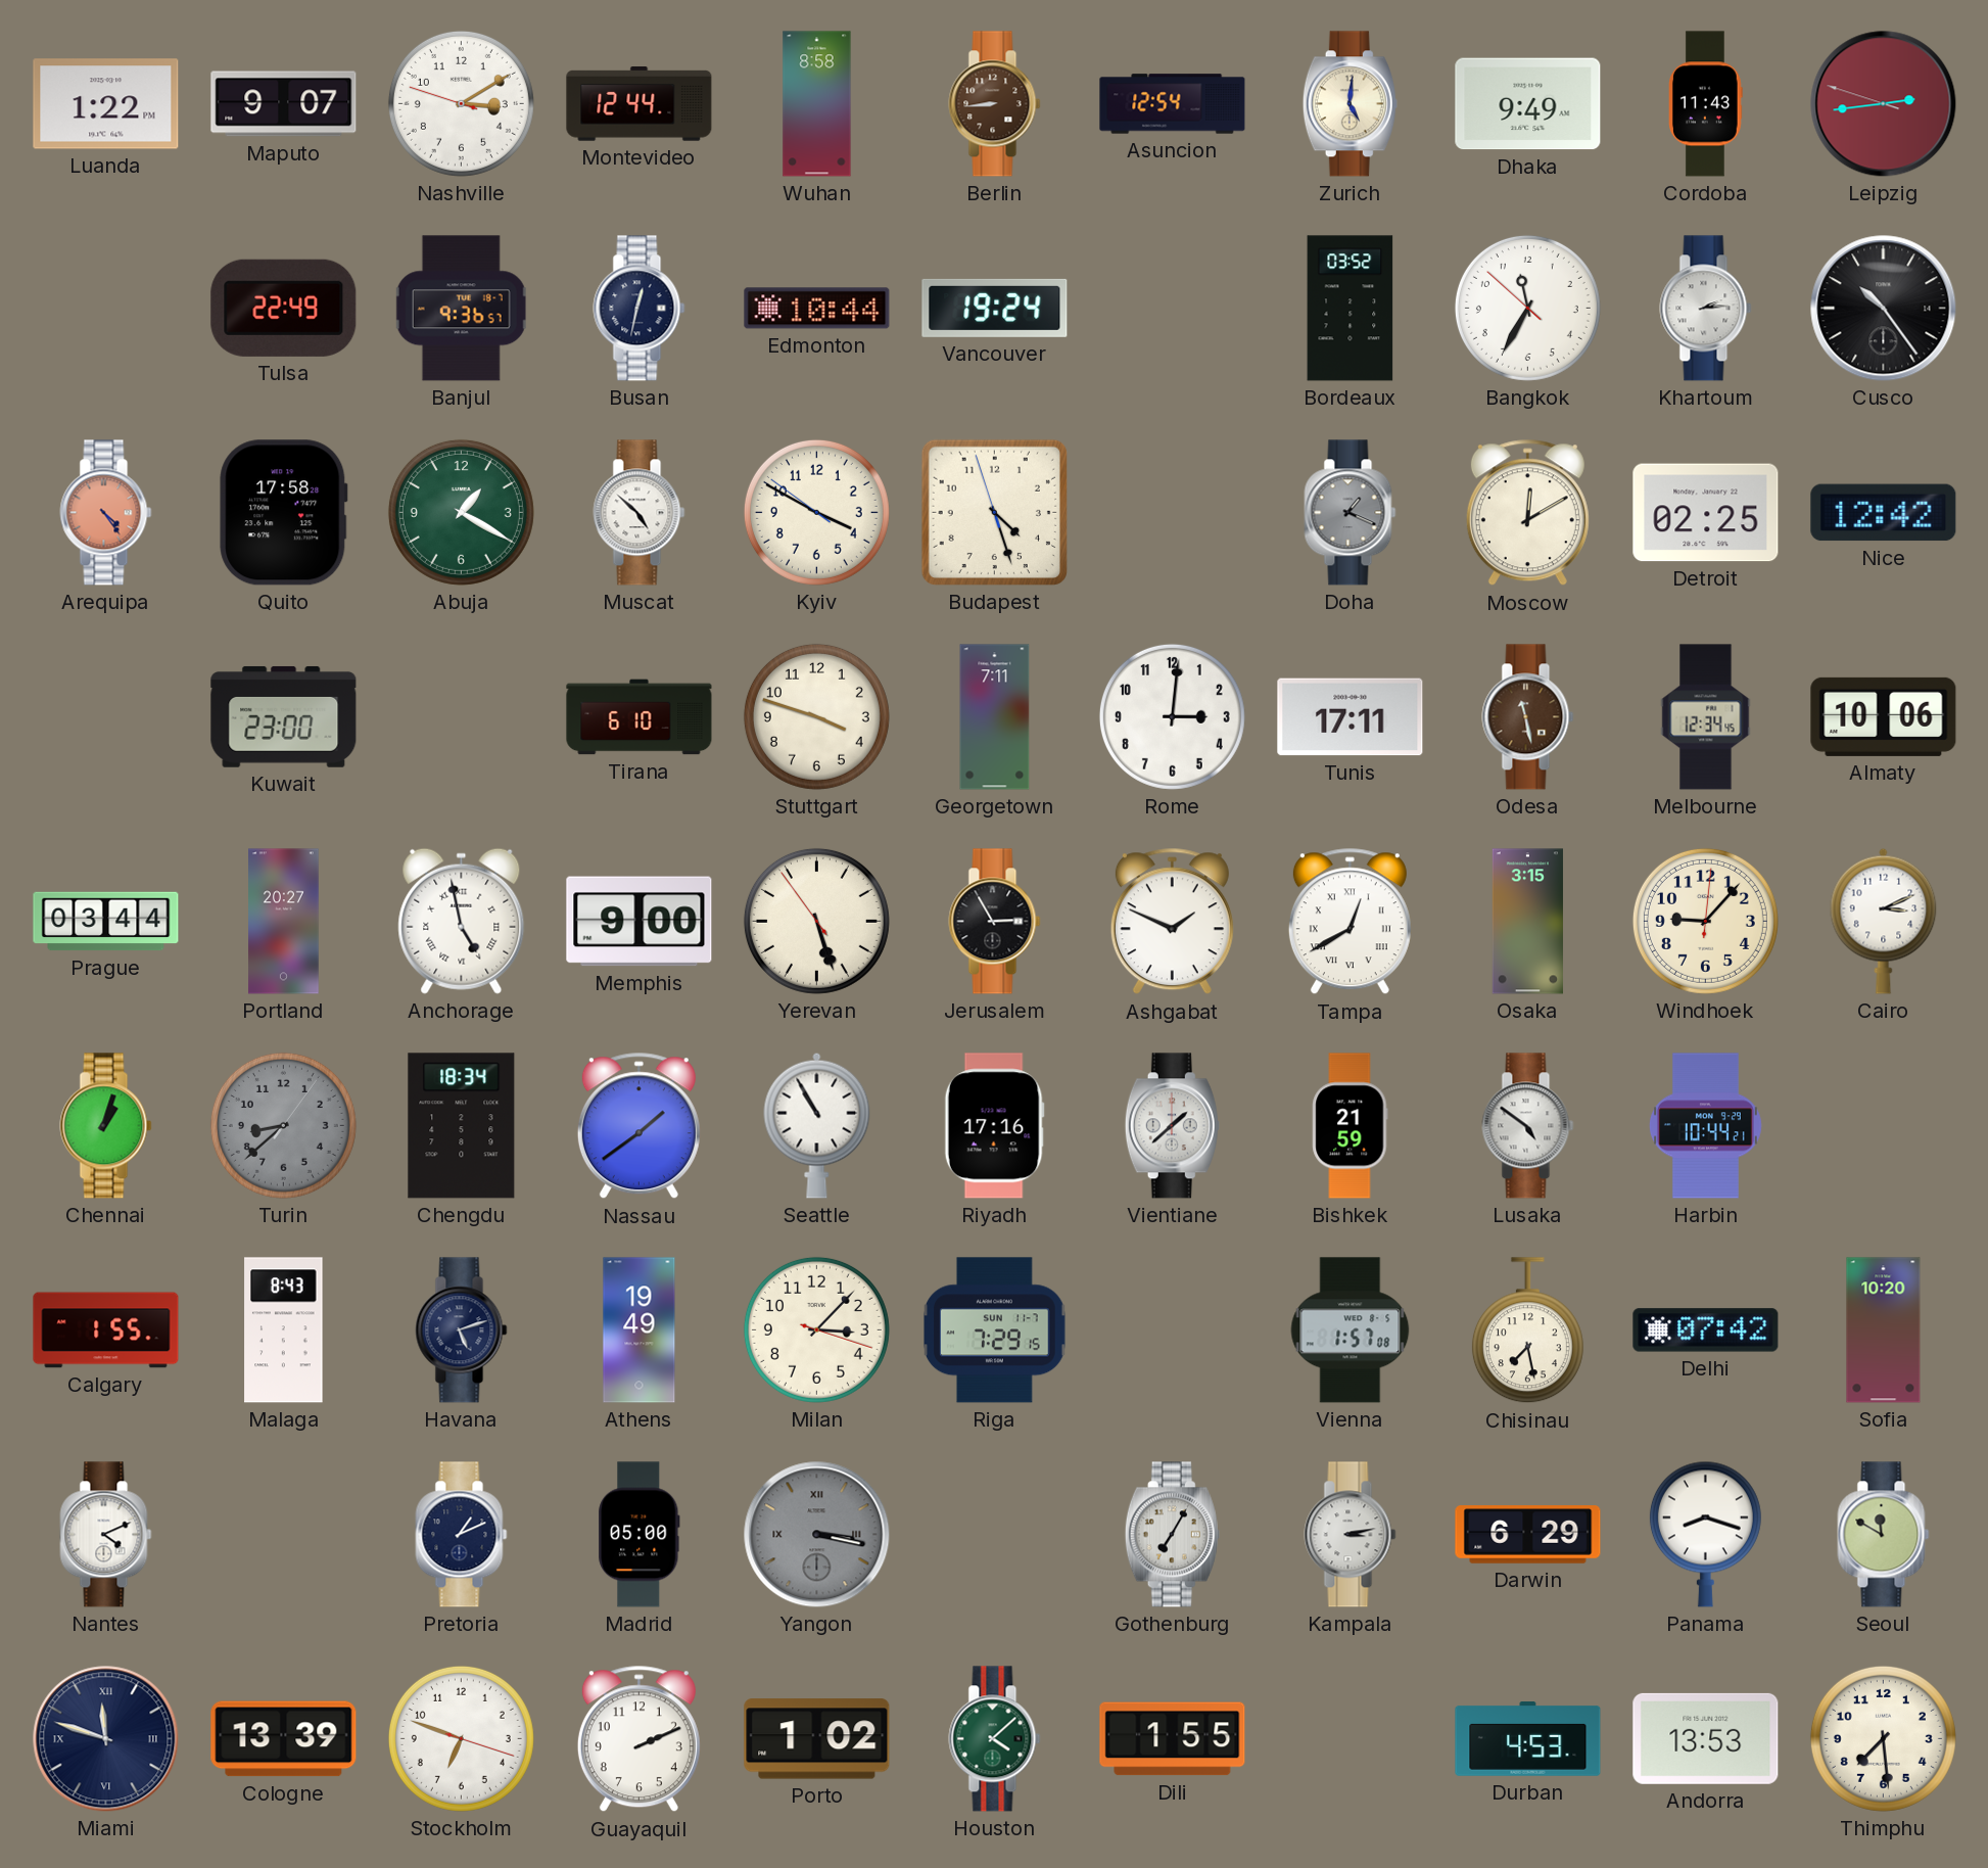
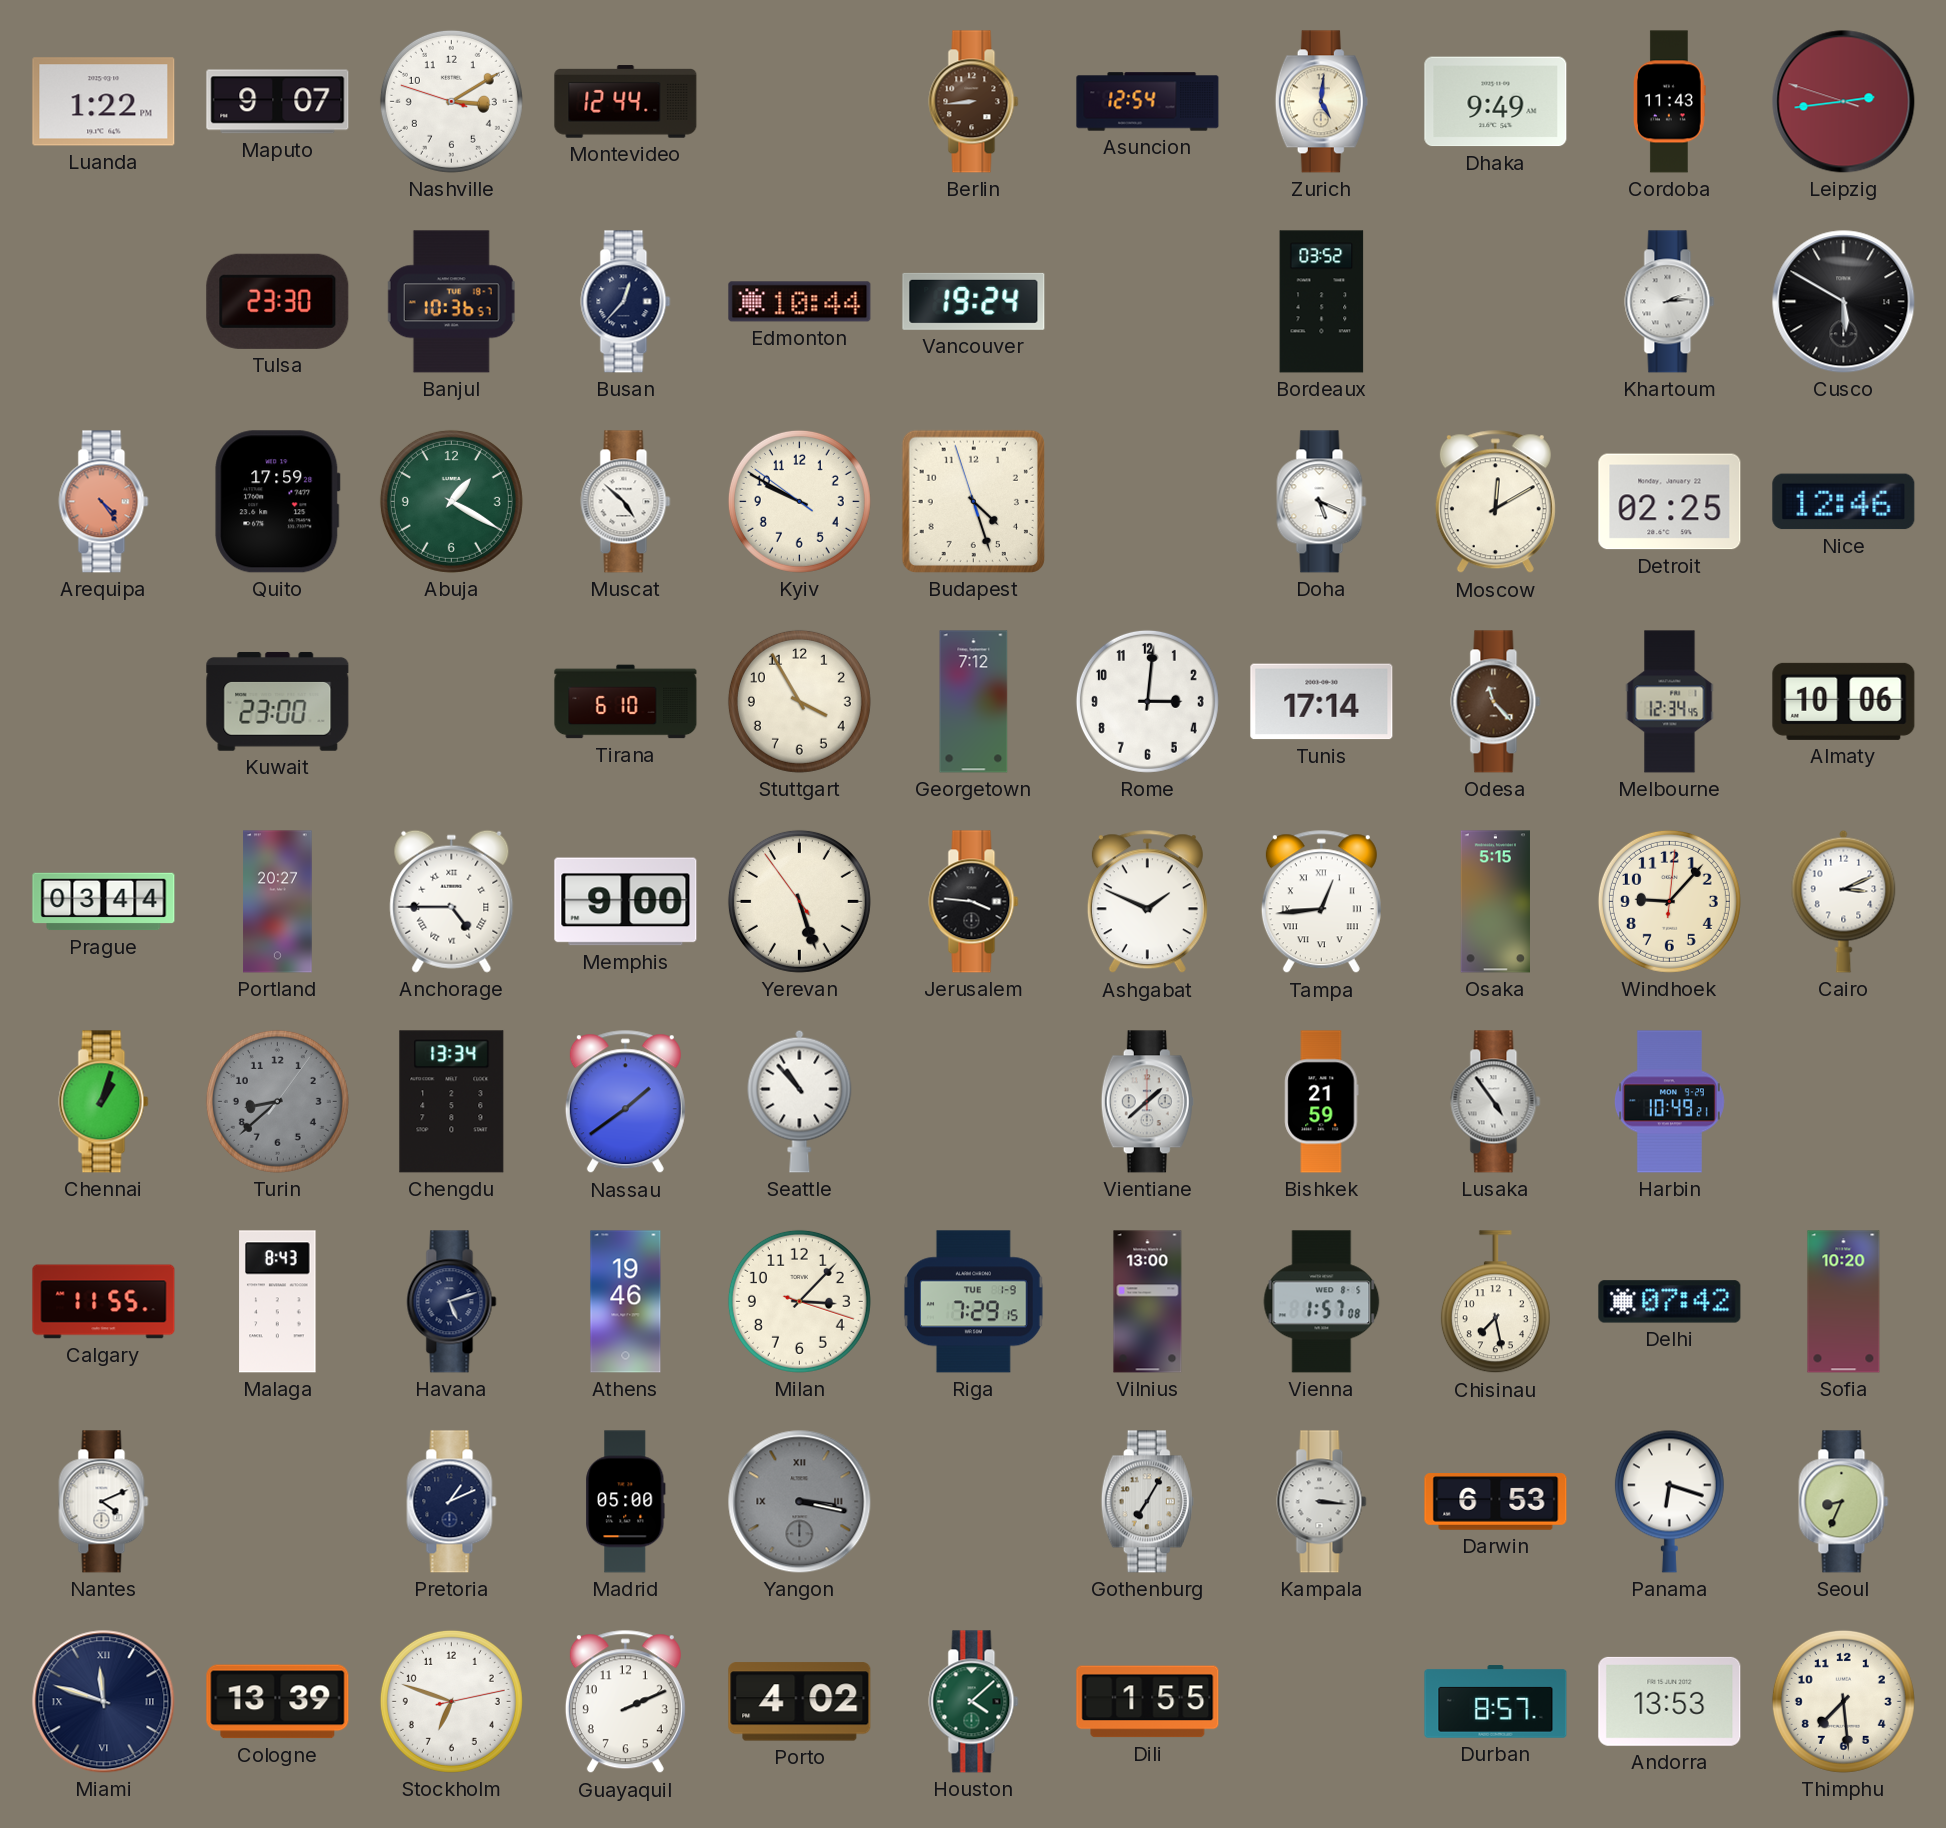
Wuhan: 8:58 -> none (817, 104)
Tulsa: 22:49 -> 23:30 (278, 301)
Banjul: 9:36 -> 10:36 (451, 302)
Busan: 12:32 -> 12:37 (626, 302)
Bangkok: 11:34 -> none (1527, 308)
Cusco: 10:24 -> 5:50 (1844, 302)
Quito: 17:58 -> 17:59 (278, 502)
Kyiv: 3:49 -> 9:49 (799, 501)
Doha: 1:19 -> 5:19 (1322, 502)
Doha dial: grey -> white (1322, 502)
Nice: 12:42 -> 12:46 (1844, 502)
Stuttgart: 3:48 -> 3:55 (799, 701)
Georgetown: 7:11 -> 7:12 (974, 702)
Tunis: 17:11 -> 17:14 (1322, 702)
Odesa: 11:28 -> 11:23 (1496, 702)
Anchorage: 4:58 -> 4:45 (452, 901)
Jerusalem: 2:55 -> 3:46 (974, 902)
Tampa: 12:40 -> 12:44 (1321, 902)
Osaka: 3:15 -> 5:15 (1495, 902)
Chengdu: 18:34 -> 13:34 (452, 1102)
Seattle: 10:55 -> 10:53 (800, 1101)
Riyadh: 17:16 -> none (994, 1126)
Lusaka: 4:51 -> 4:54 (1496, 1102)
Harbin: 10:44 -> 10:49 (1669, 1102)
Calgary: 1:55 -> 11:55 (104, 1302)
Athens: 19:49 -> 19:46 (626, 1302)
Riga date: SUN 11-7 -> TUE 1-9 (974, 1302)
Vilnius: none -> 13:00 (1148, 1302)
Kampala: 3:13 -> 3:16 (1322, 1502)
Darwin: 6:29 -> 6:53 (1496, 1502)
Panama: 8:18 -> 6:18 (1669, 1501)
Seoul: 11:50 -> 8:34 (1844, 1502)
Stockholm: 6:48:18 -> 6:48:13 (451, 1701)
Porto: 1:02 -> 4:02 (800, 1702)
Durban: 4:53 -> 8:57 (1496, 1702)
